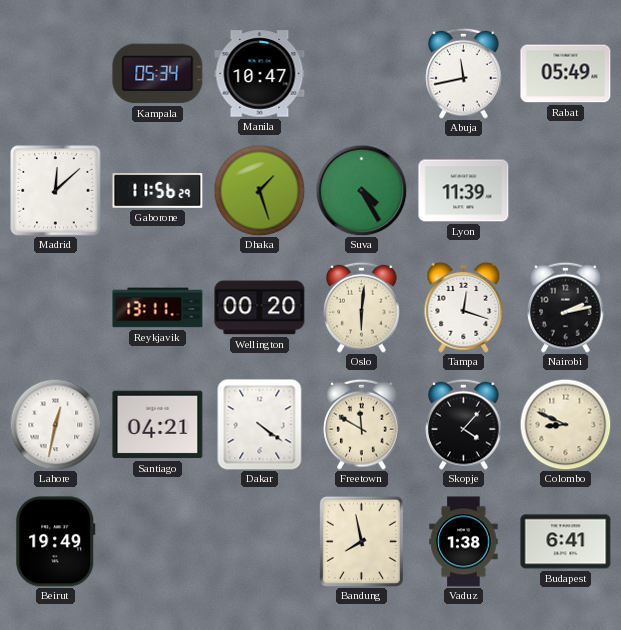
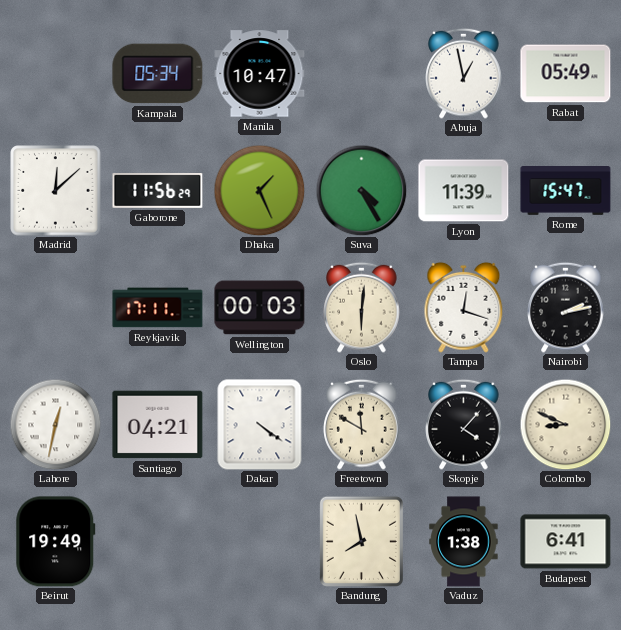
Abuja: 11:43 -> 12:58 (464, 73)
Dhaka: 1:27 -> 1:26 (259, 190)
Rome: none -> 15:47 (566, 191)
Reykjavik: 13:11 -> 17:11 (158, 308)
Wellington: 00:20 -> 00:03 (260, 308)
